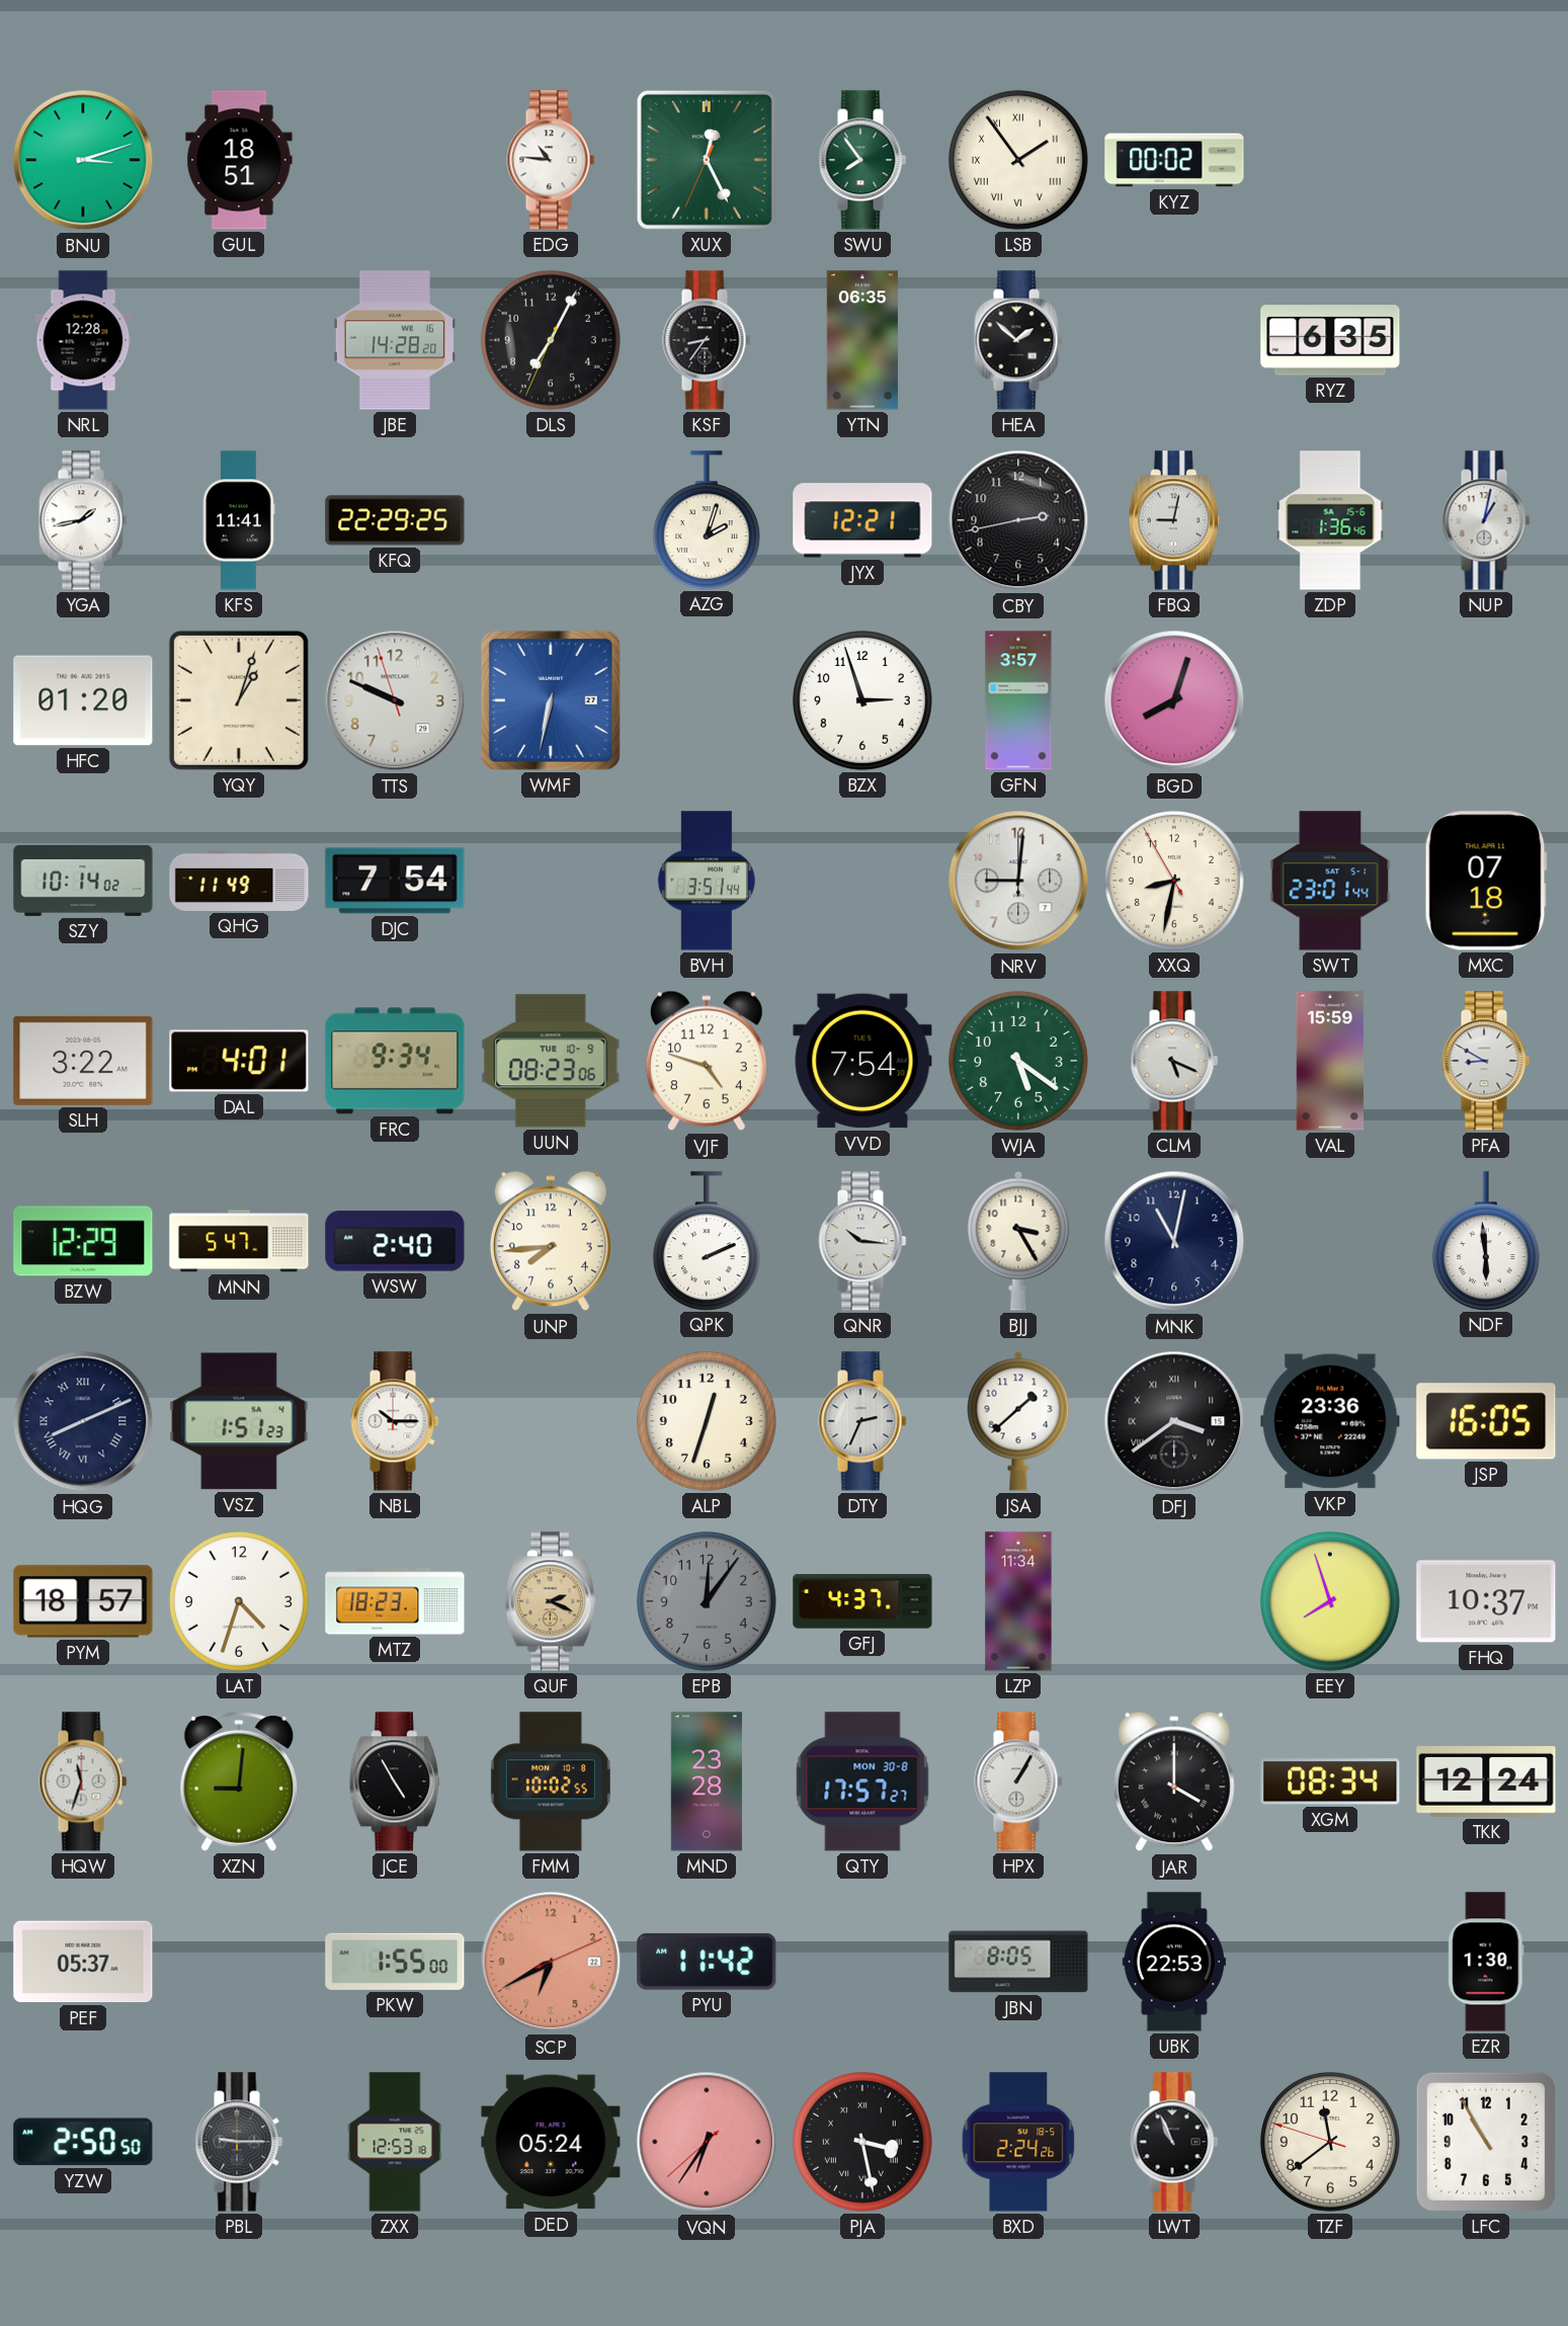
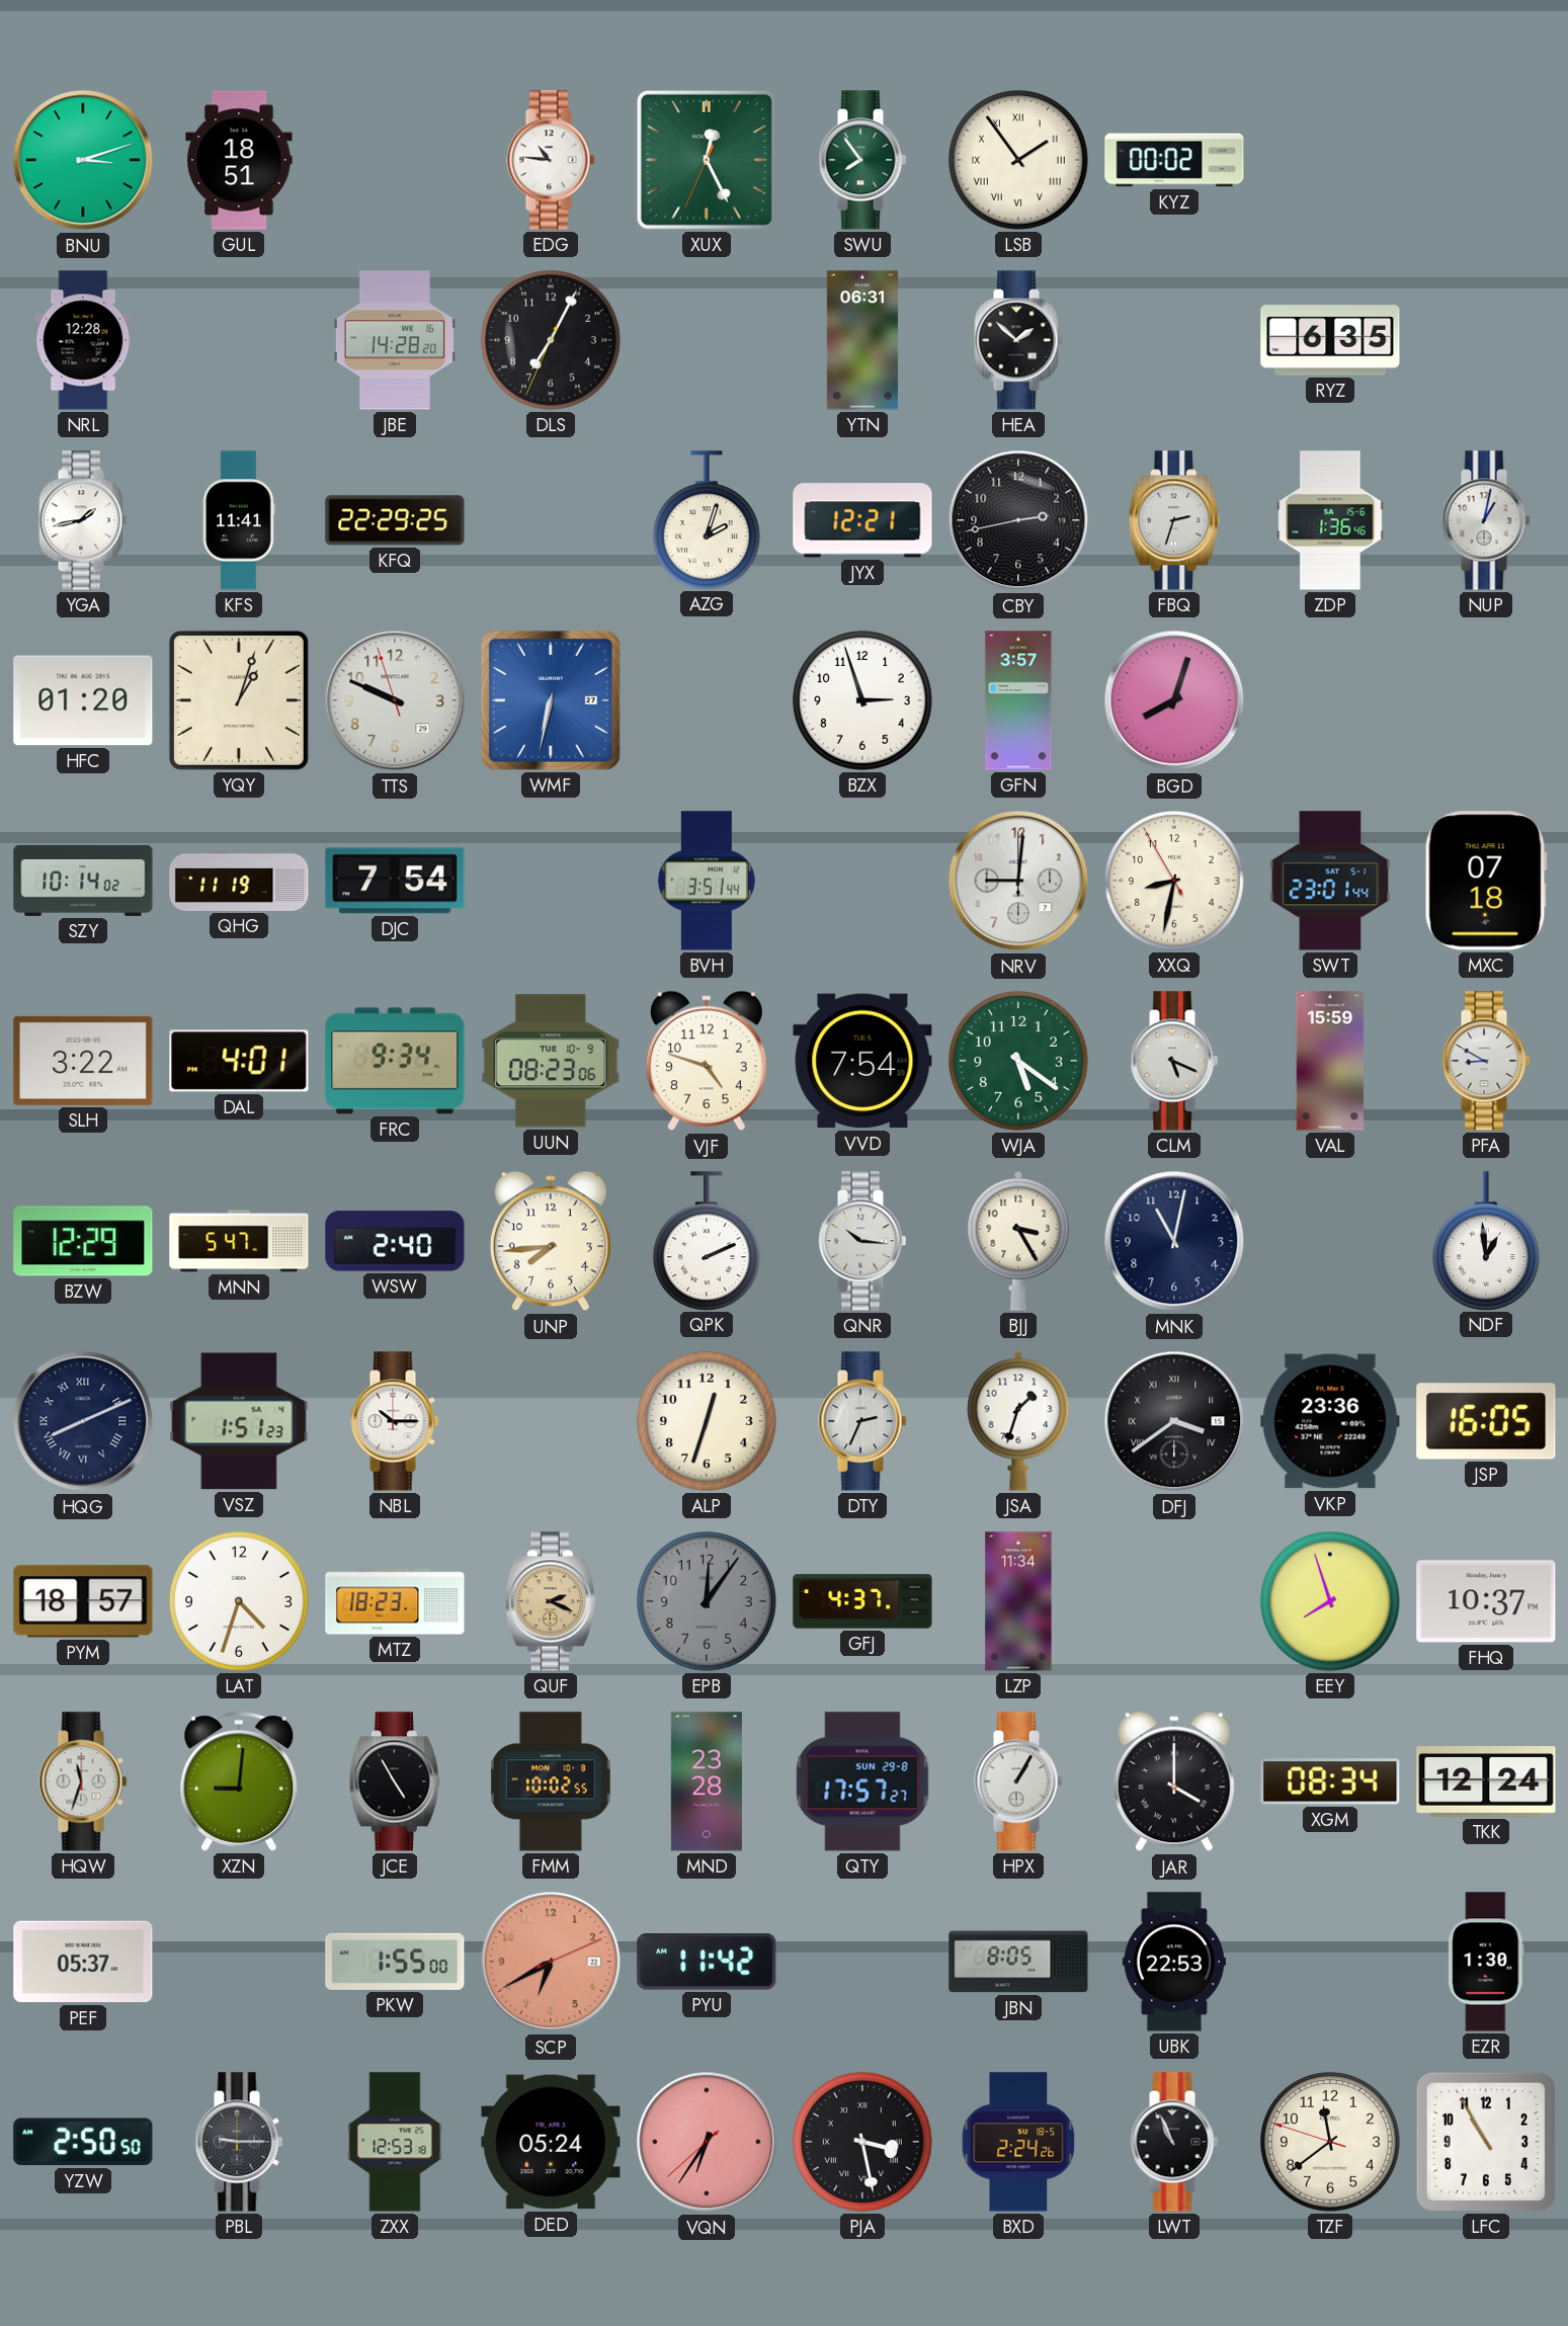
KSF: 8:36 -> none (707, 340)
YTN: 06:35 -> 06:31 (862, 340)
FBQ: 9:02 -> 2:33 (1174, 520)
QHG: 11:49 -> 11:19 (239, 881)
NDF: 5:59 -> 12:59 (1486, 1241)
JSA: 1:38 -> 1:33 (1018, 1421)
QTY date: MON 30-8 -> SUN 29-8 (862, 1781)
